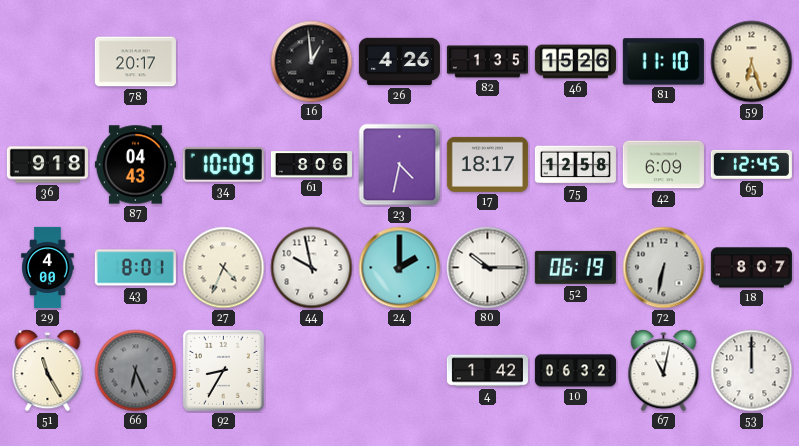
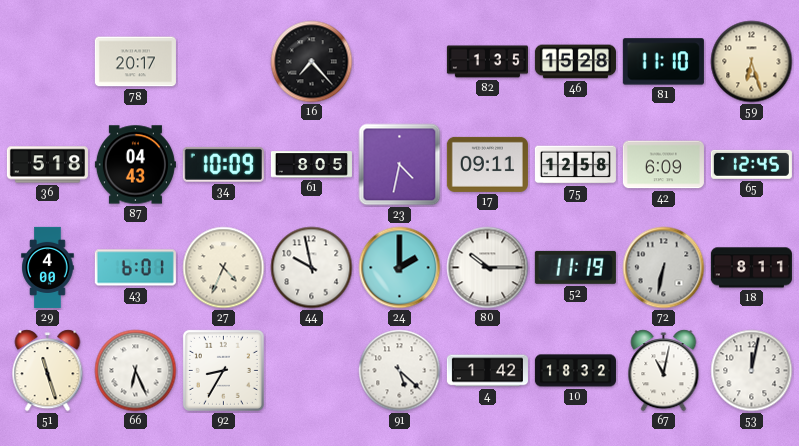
16: 12:59 -> 7:23 (312, 62)
26: 4:26 -> none (399, 62)
46: 15:26 -> 15:28 (575, 62)
36: 9:18 -> 5:18 (47, 165)
61: 8:06 -> 8:05 (311, 165)
17: 18:17 -> 09:11 (487, 164)
43: 8:01 -> 6:01 (135, 268)
52: 06:19 -> 11:19 (575, 267)
18: 8:07 -> 8:11 (751, 268)
51: 11:25 -> 11:27 (48, 371)
66 dial: grey -> white (136, 371)
91: none -> 5:22 (400, 371)
10: 06:32 -> 18:32 (575, 371)
53: 12:00 -> 12:02 (752, 371)
